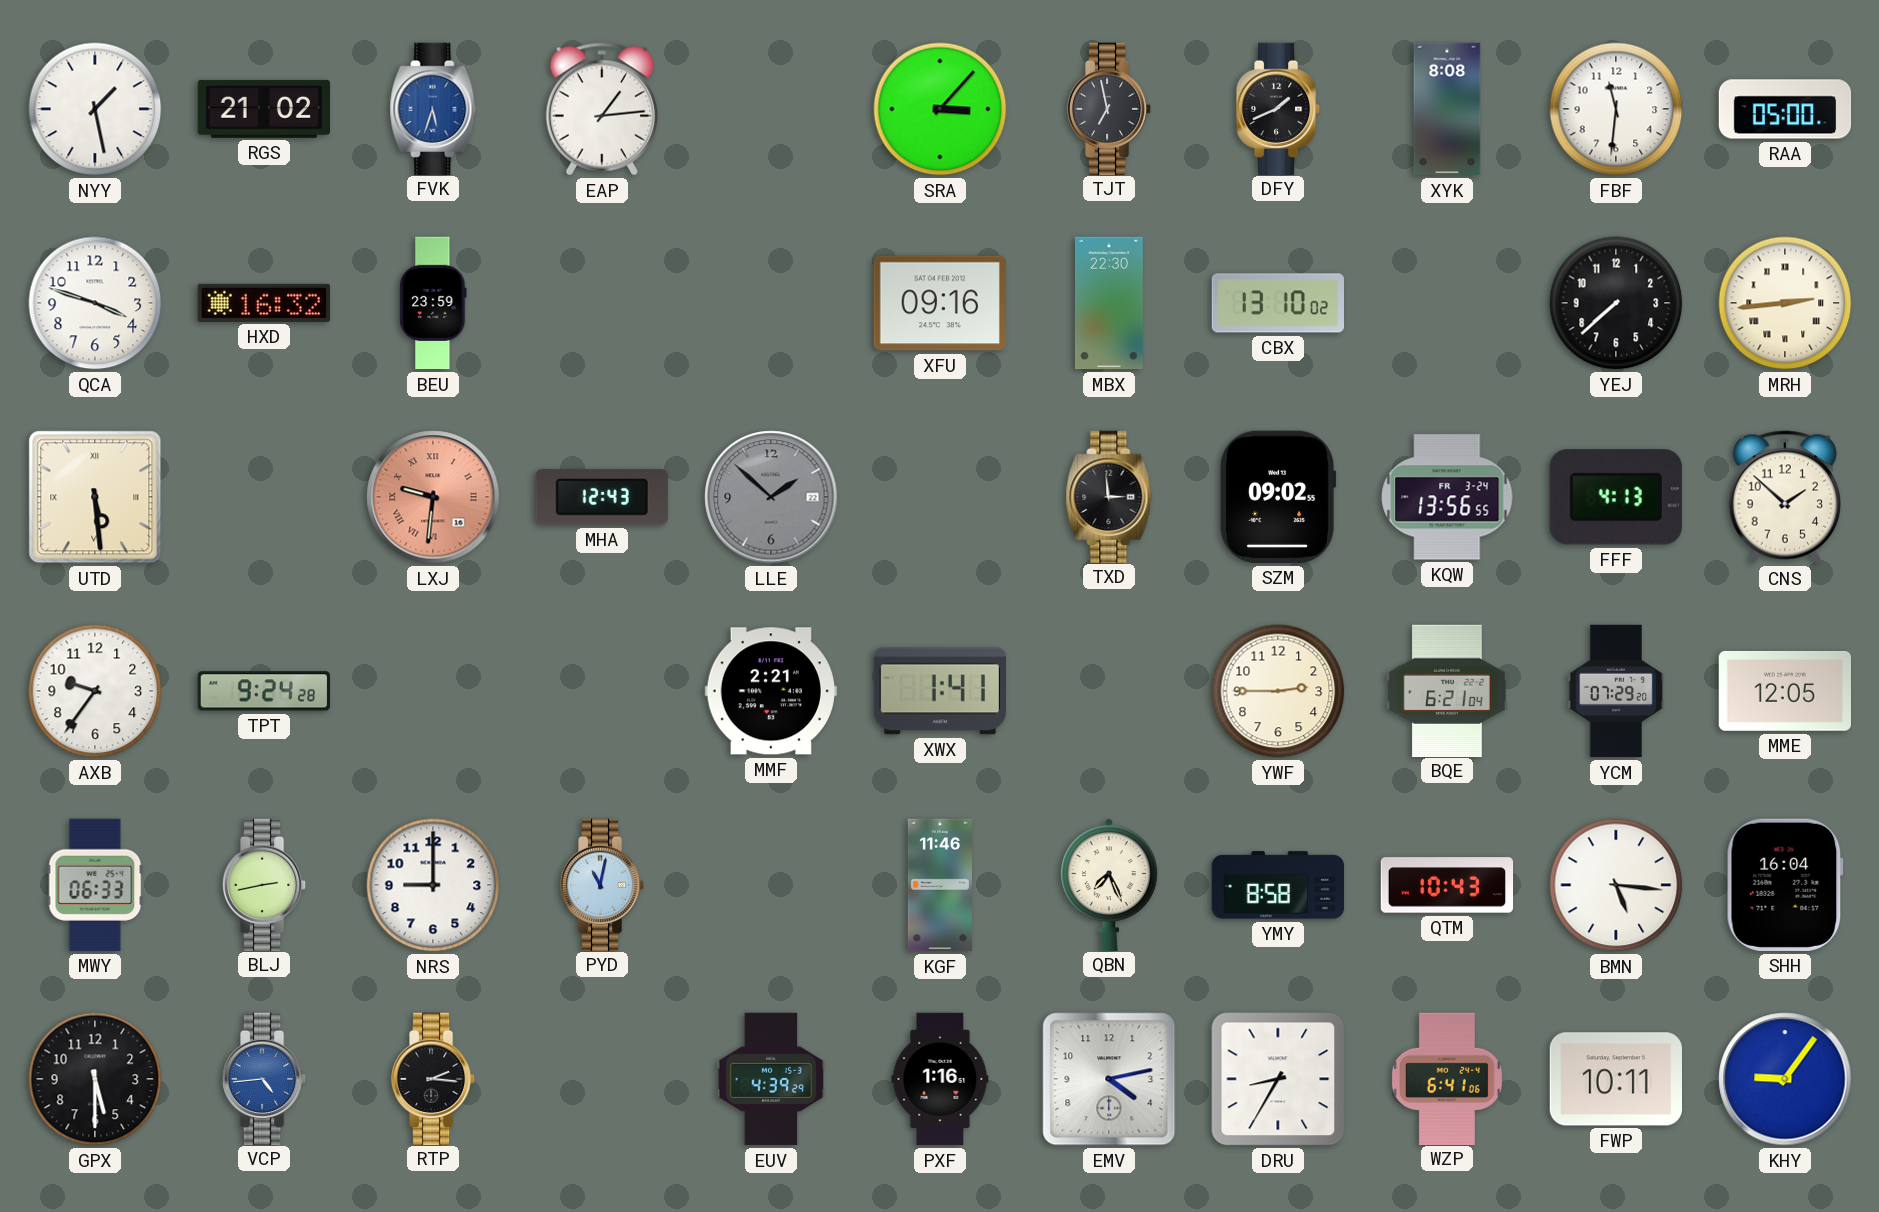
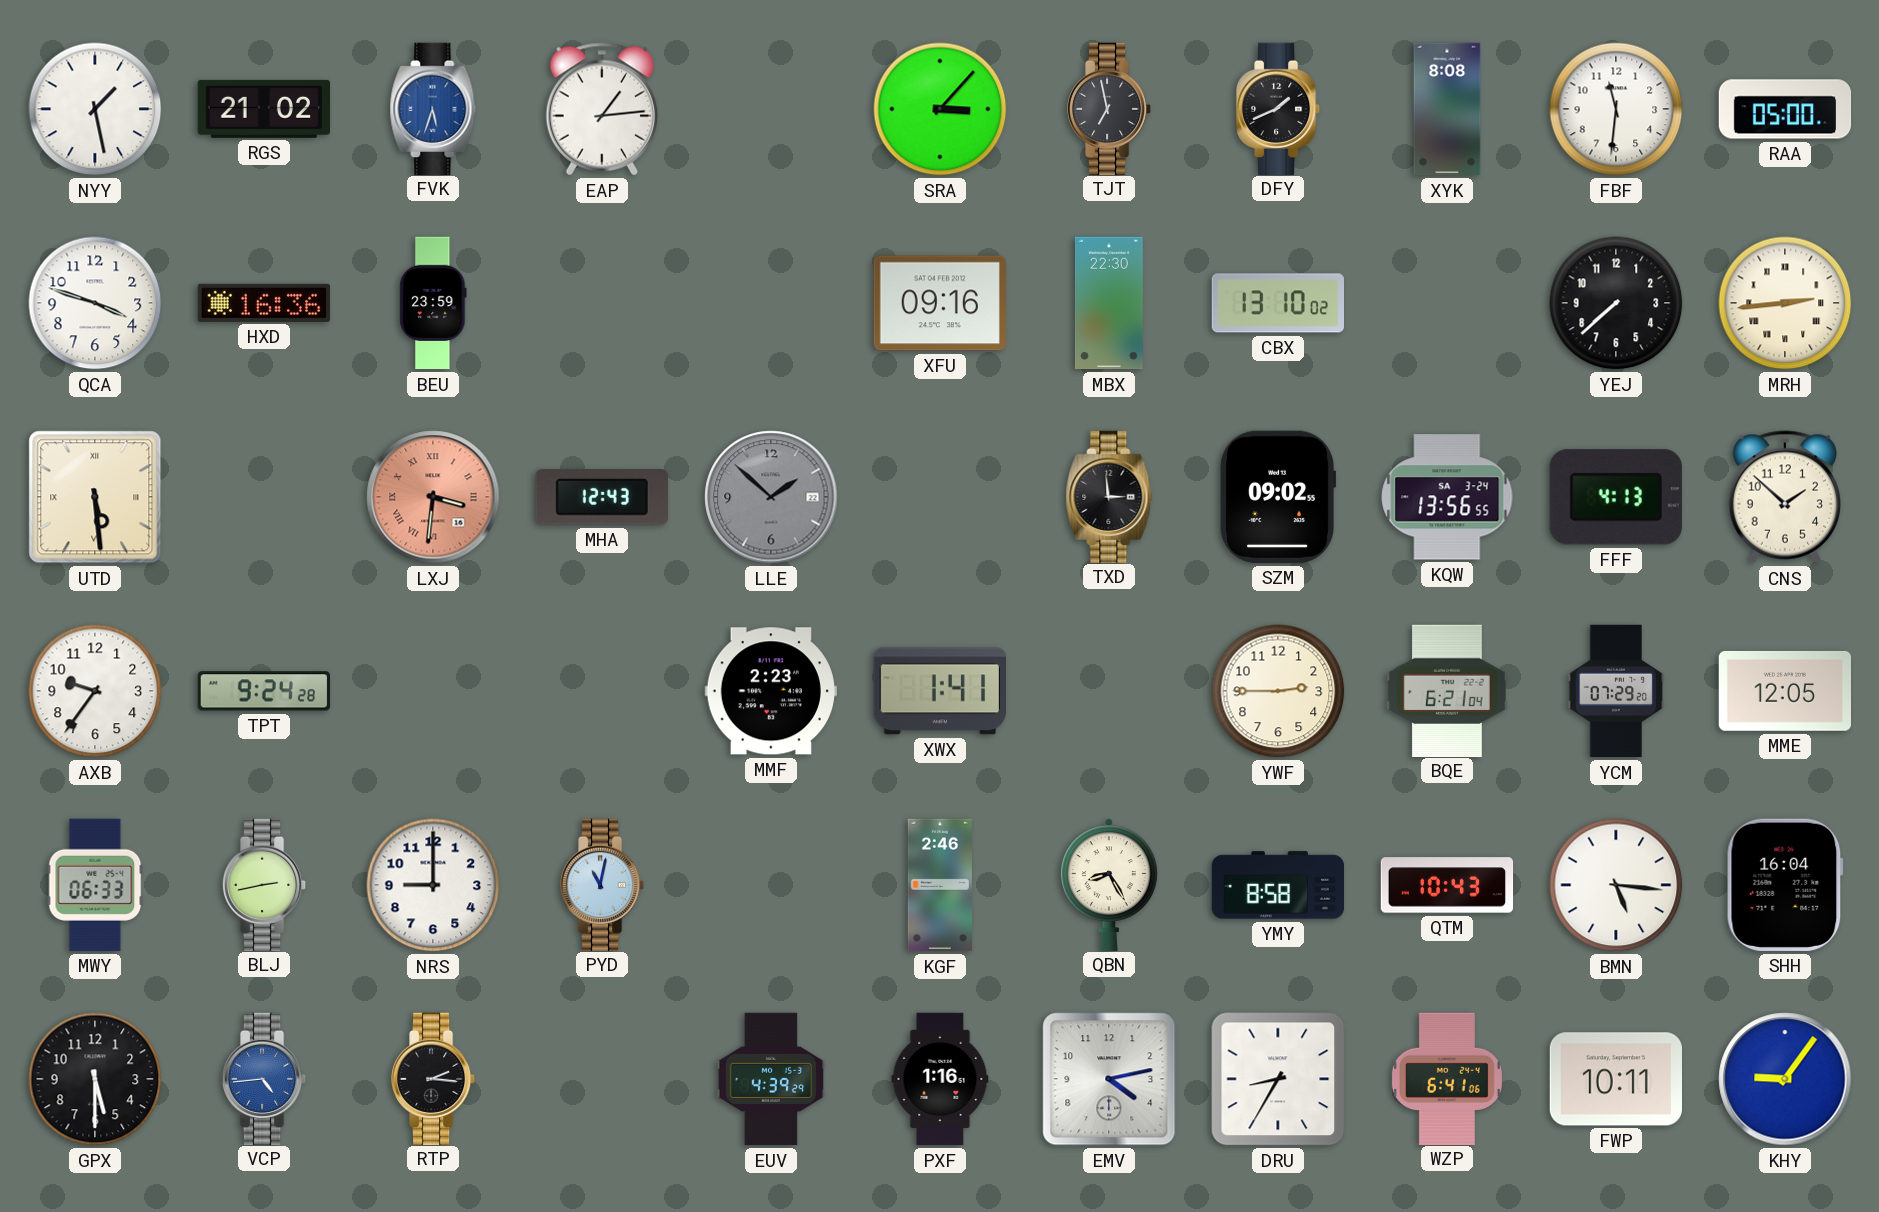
HXD: 16:32 -> 16:36 (263, 303)
LXJ: 9:31 -> 3:31 (433, 497)
KQW date: FR 3-24 -> SA 3-24 (1447, 497)
MMF: 2:21 -> 2:23 (771, 691)
KGF: 11:46 -> 2:46 (940, 885)
QBN: 7:26 -> 8:25 (1109, 884)
